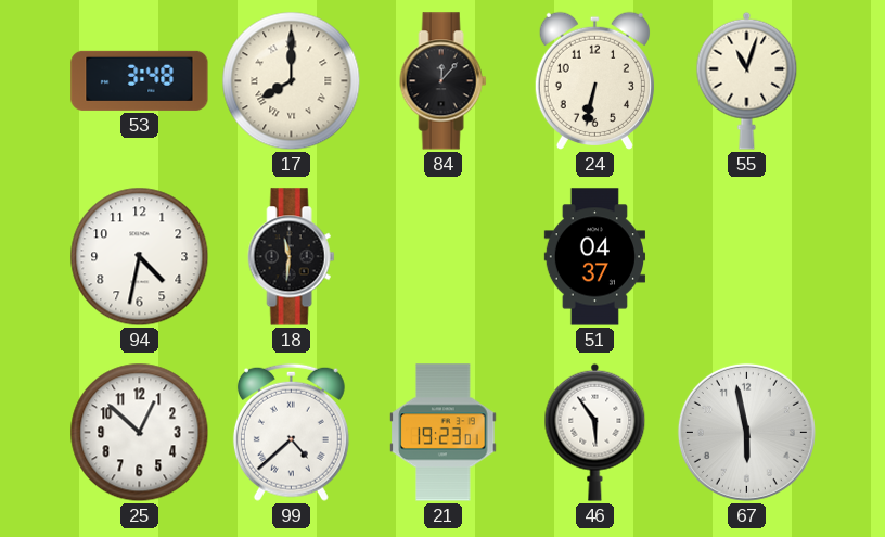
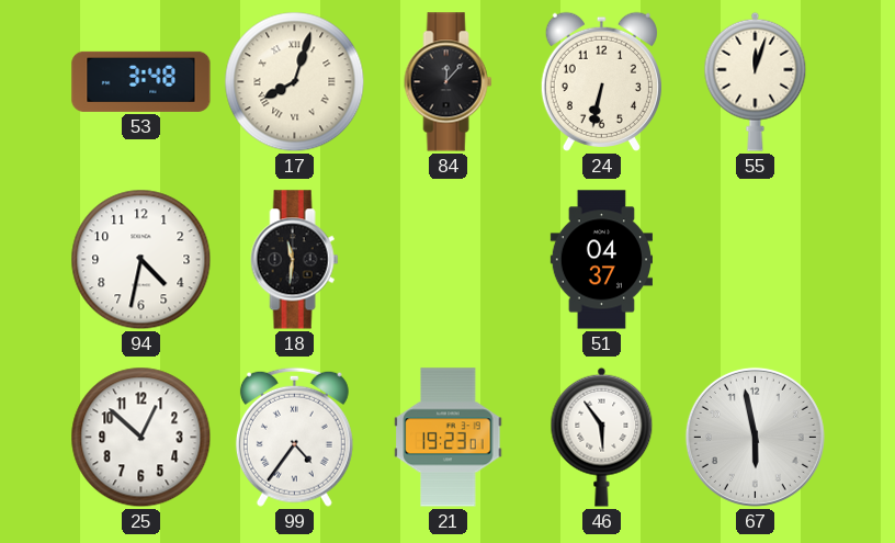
17: 8:00 -> 8:03 (295, 82)
55: 11:03 -> 12:03 (756, 81)
99: 4:38 -> 4:36 (294, 437)
